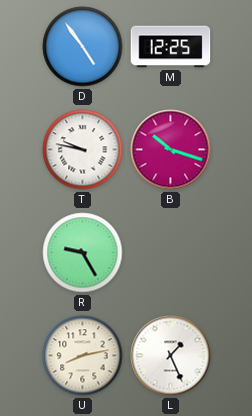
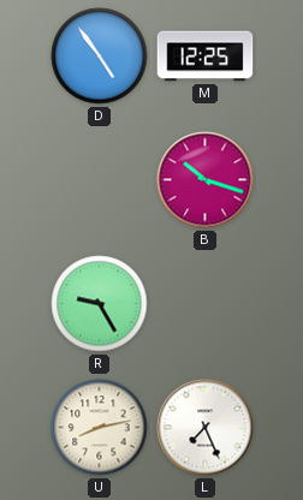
T: 9:47 -> none (83, 150)
L: 1:26 -> 7:26 (206, 428)
